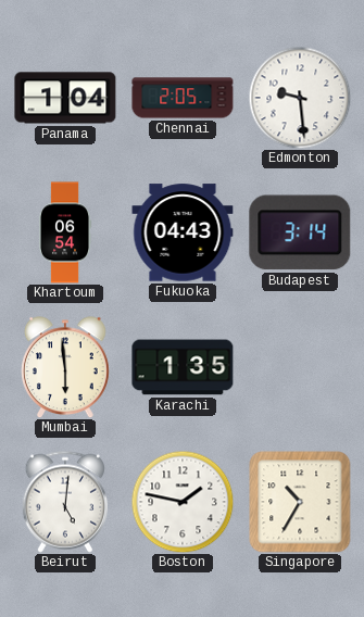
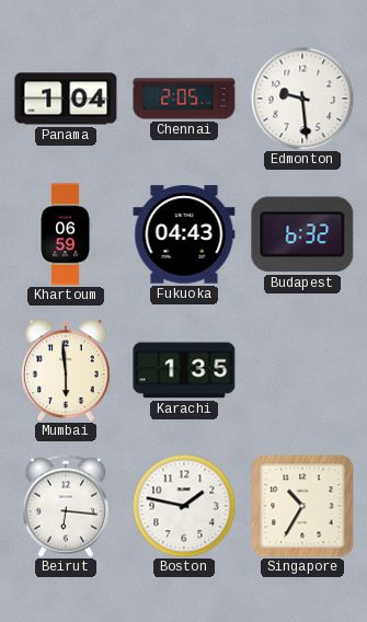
Khartoum: 06:54 -> 06:59 (66, 234)
Budapest: 3:14 -> 6:32 (302, 234)
Beirut: 5:01 -> 6:16 (65, 506)
